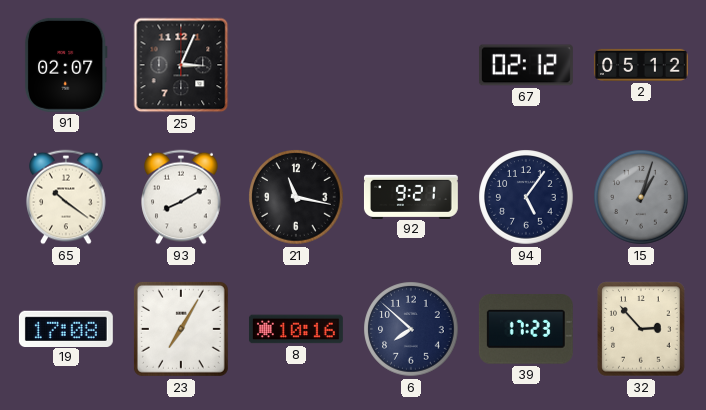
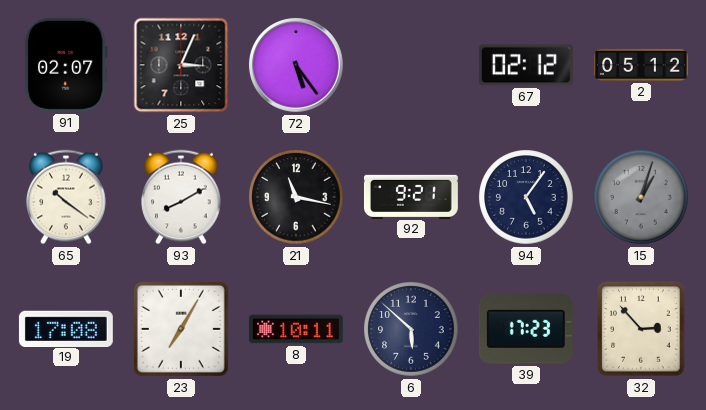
72: none -> 5:24 (296, 65)
8: 10:16 -> 10:11 (296, 329)
6: 7:52 -> 5:52 (411, 329)
